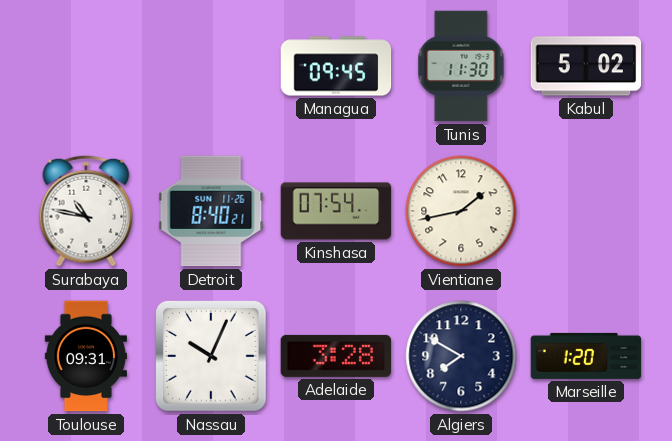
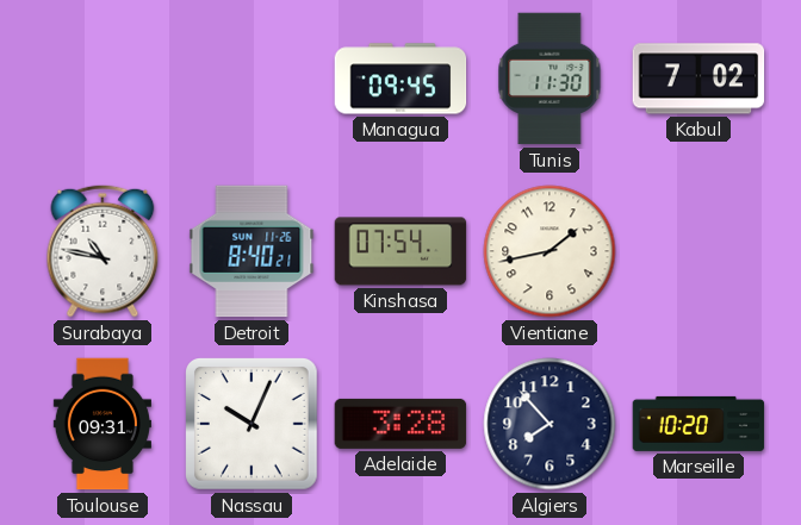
Kabul: 5:02 -> 7:02 (698, 79)
Algiers: 7:50 -> 7:53 (549, 424)
Marseille: 1:20 -> 10:20 (698, 424)
